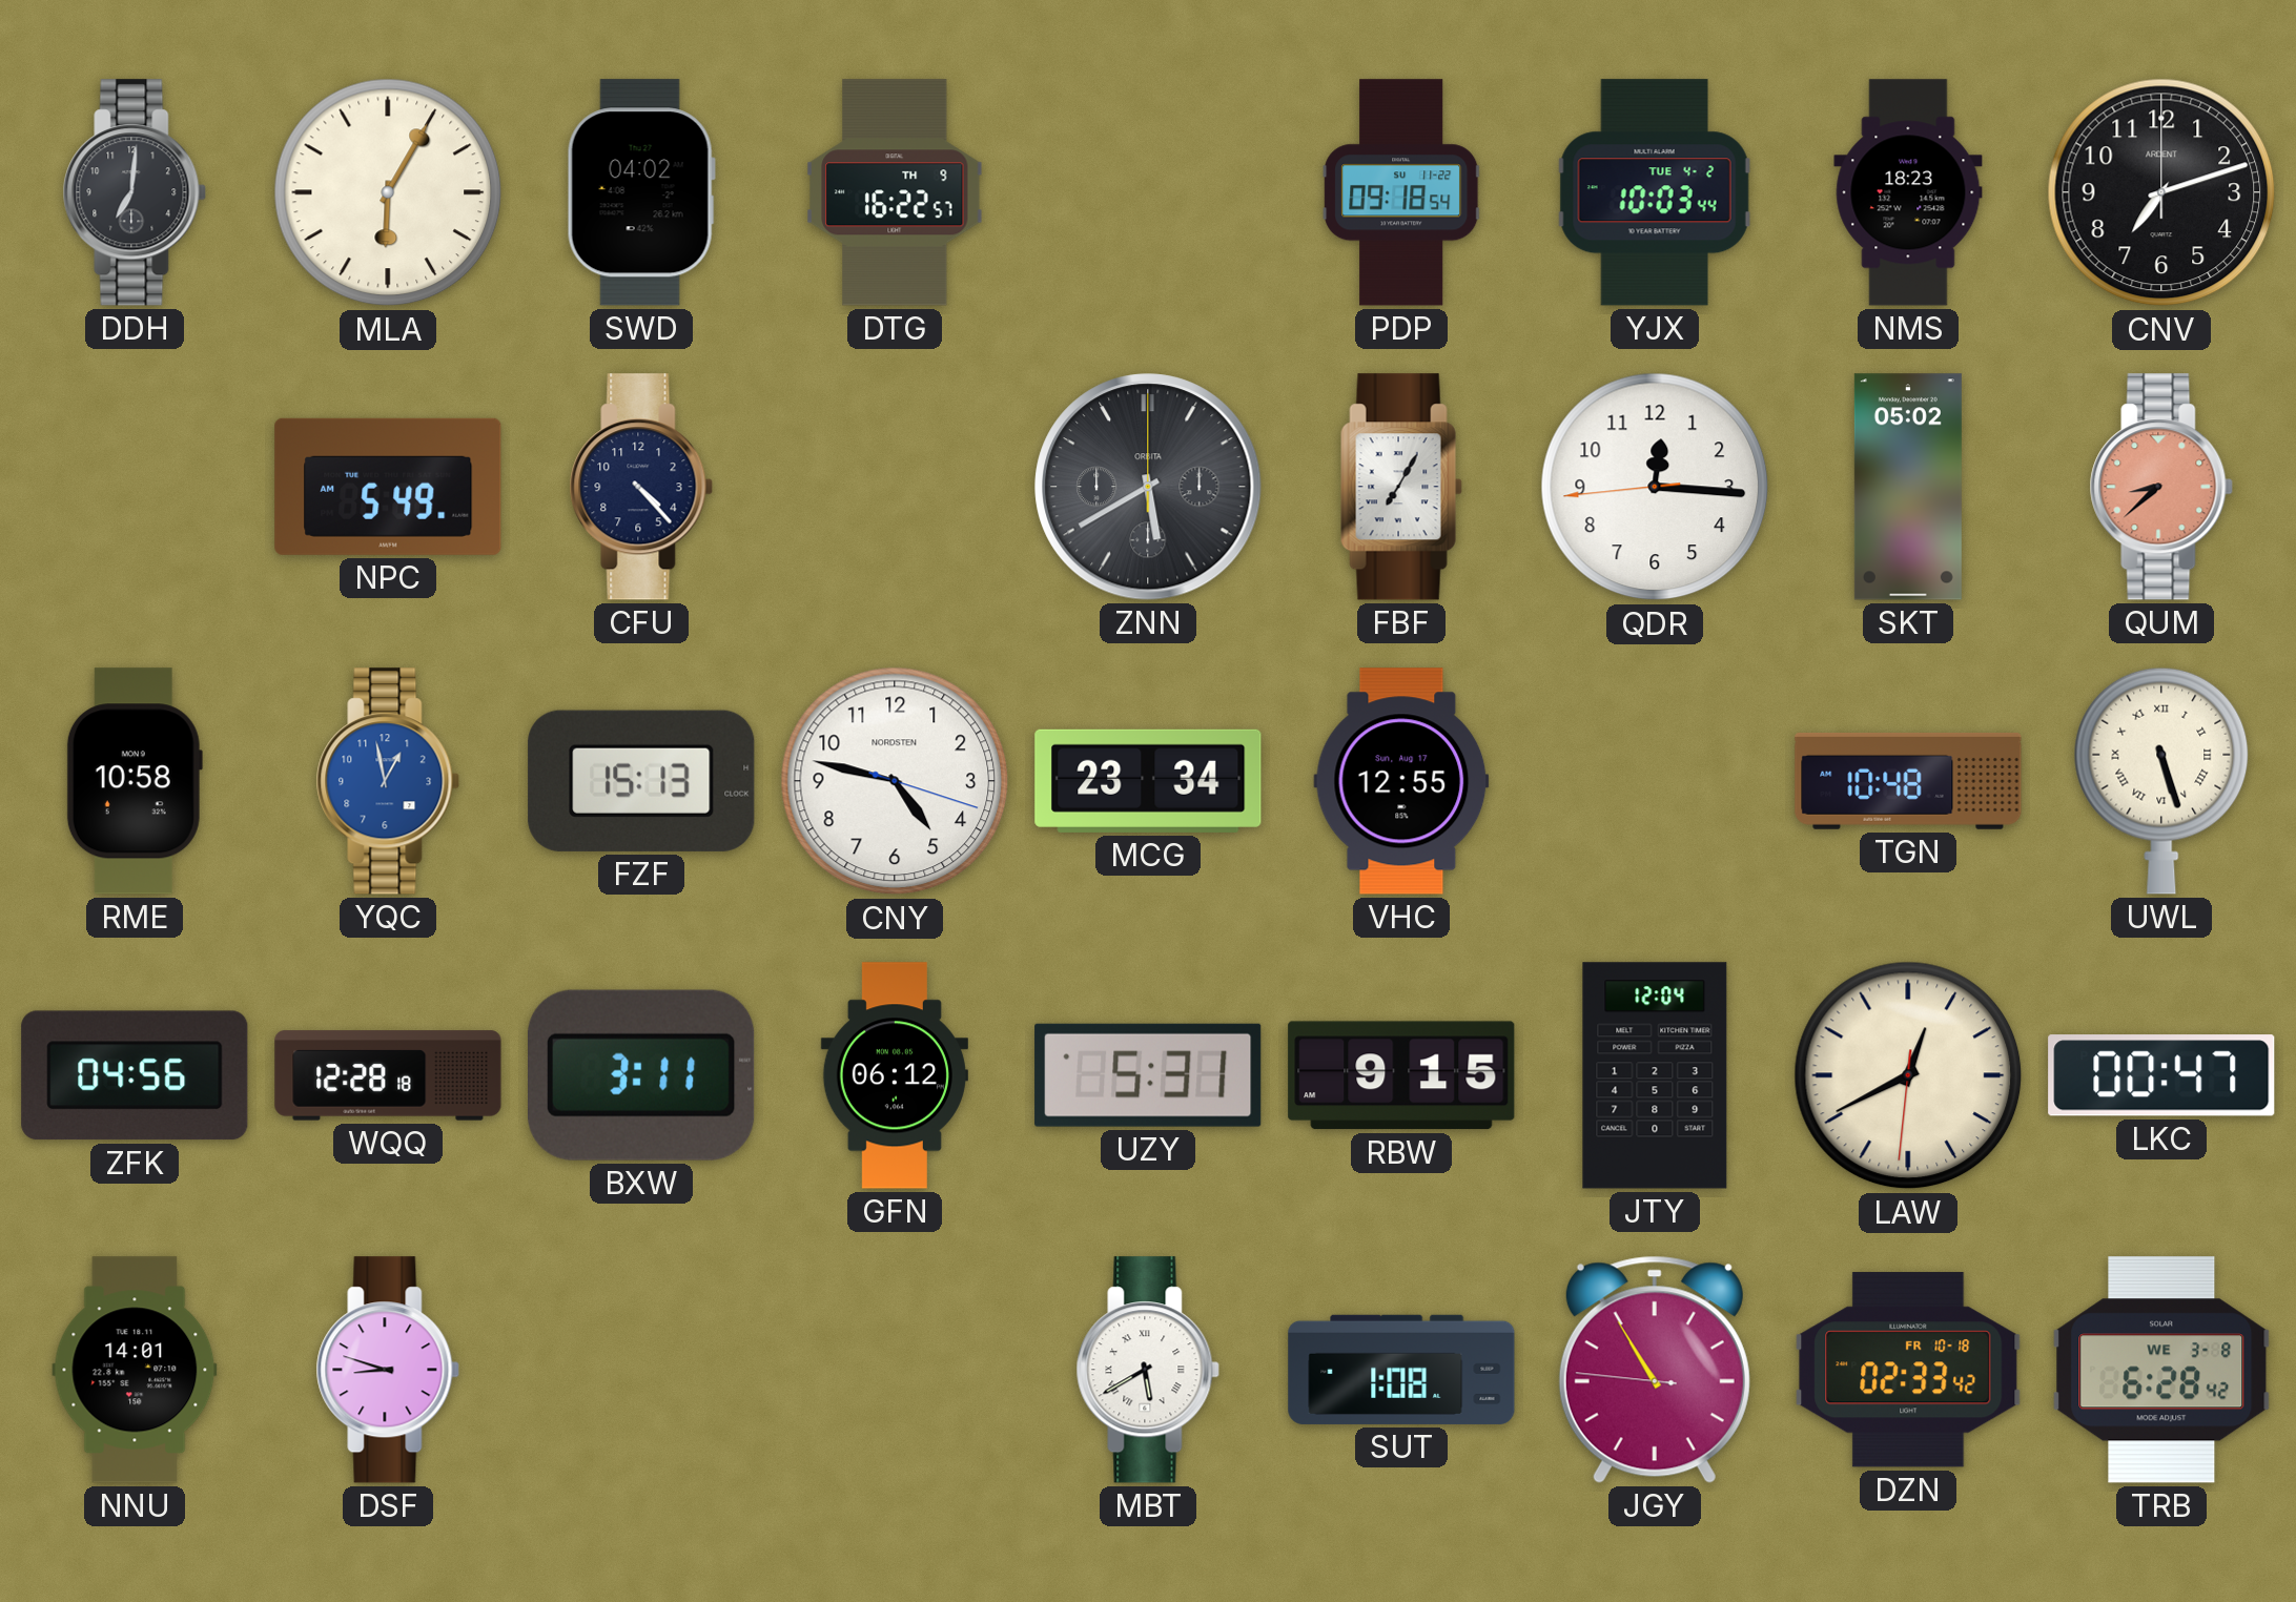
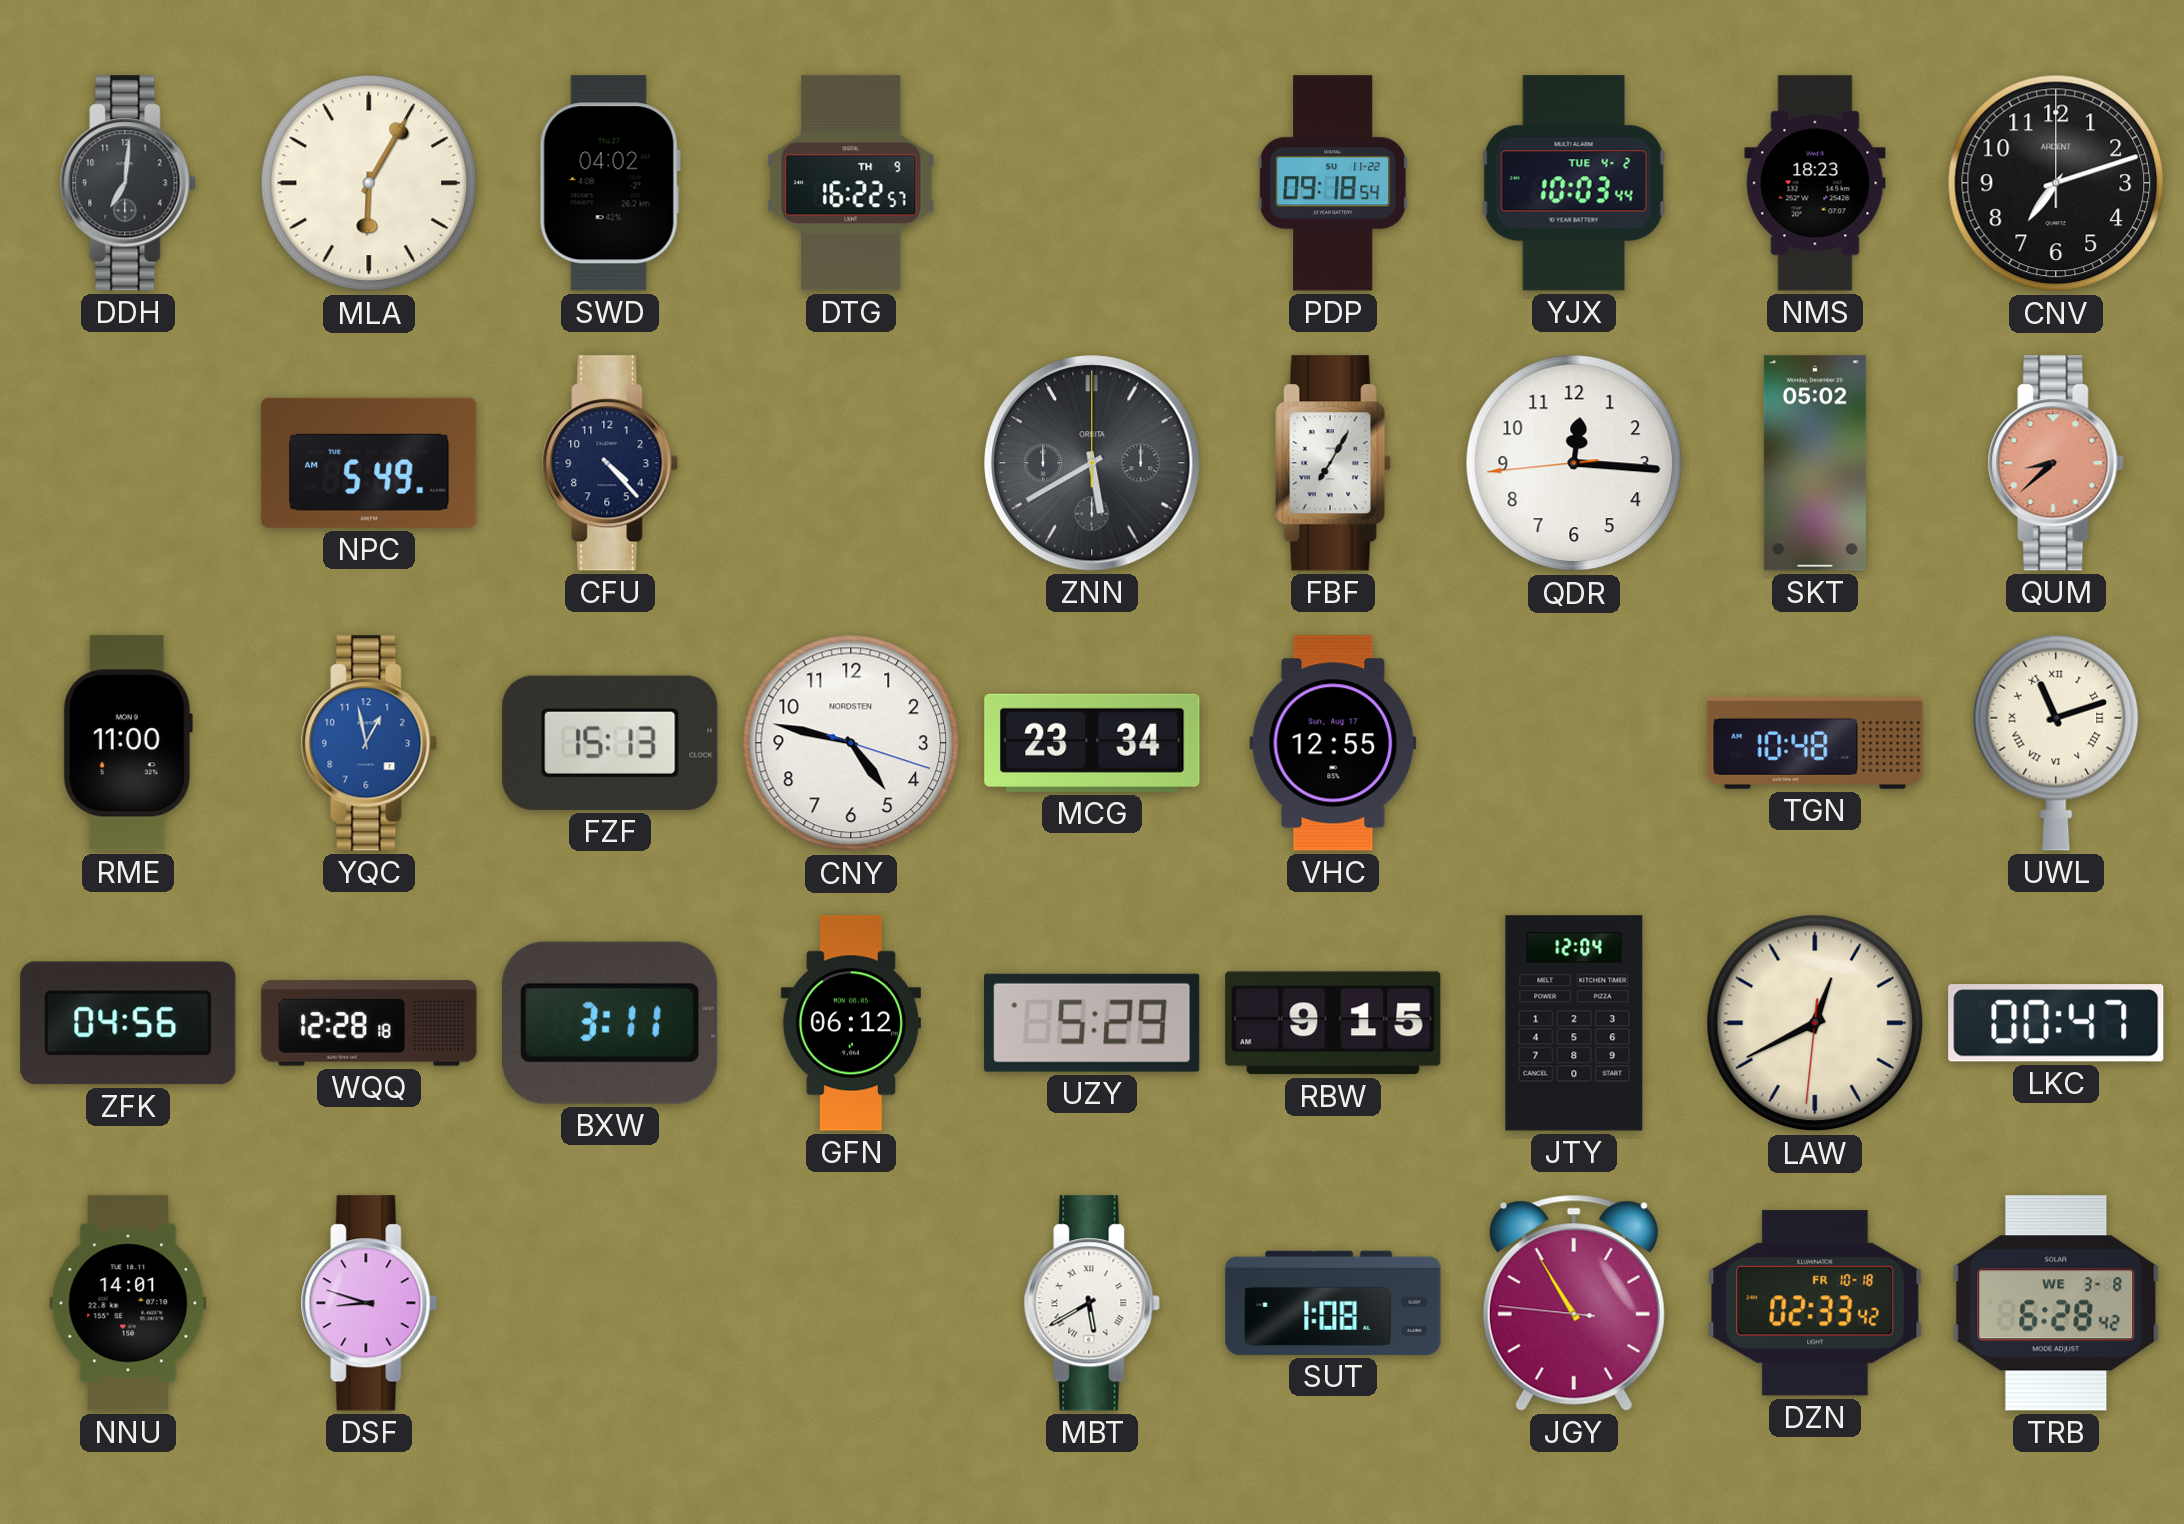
RME: 10:58 -> 11:00 (128, 743)
UWL: 5:27 -> 11:12 (2056, 743)
UZY: 5:31 -> 5:29 (1092, 1023)
